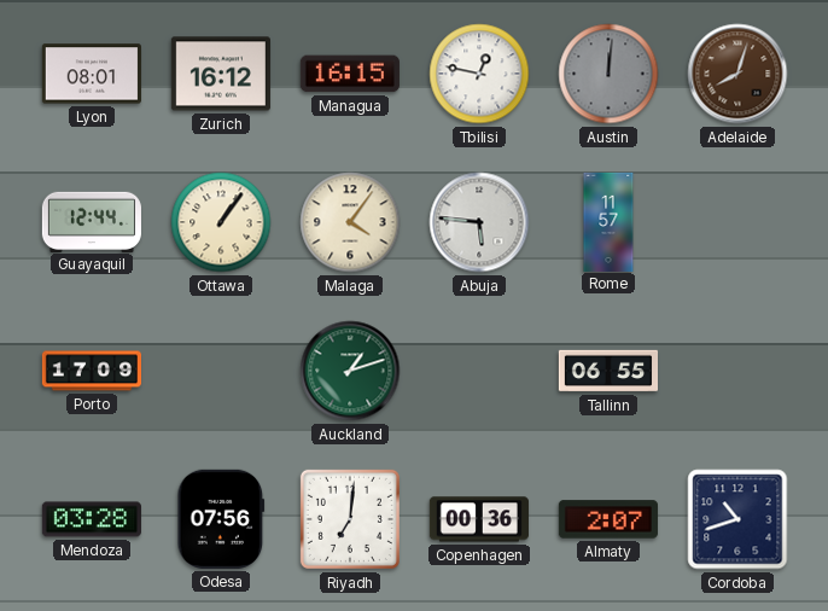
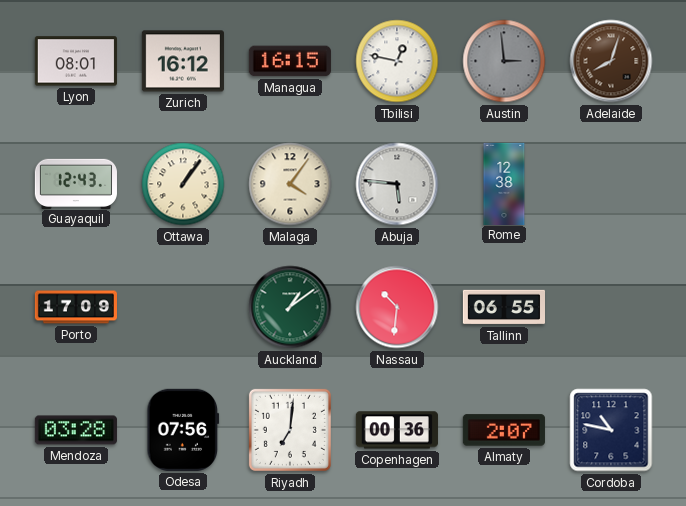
Austin: 12:01 -> 2:59 (504, 61)
Guayaquil: 12:44 -> 12:43 (76, 183)
Rome: 11:57 -> 12:38 (504, 183)
Auckland: 1:12 -> 1:09 (290, 307)
Nassau: none -> 10:31 (397, 307)
Cordoba: 10:42 -> 10:47 (611, 430)
